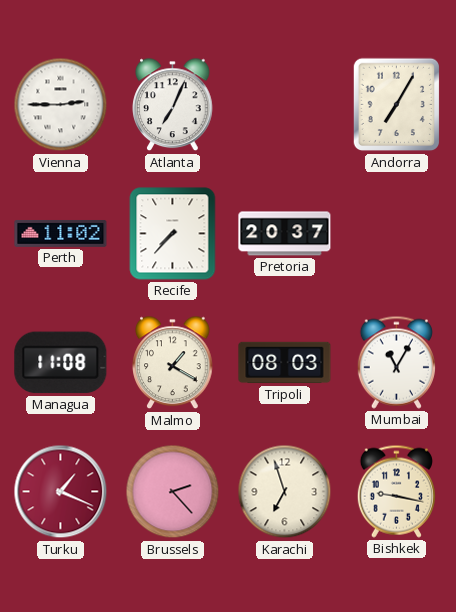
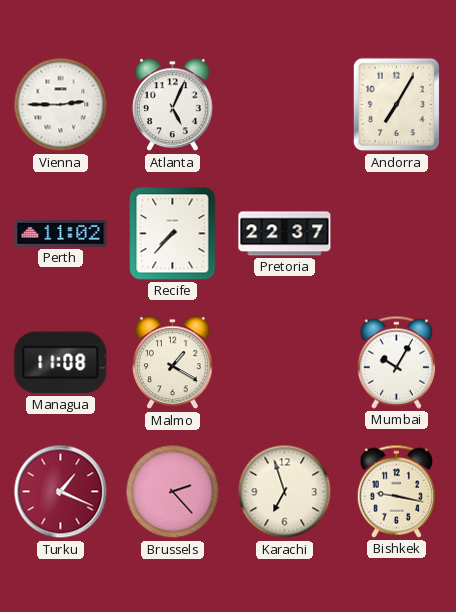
Atlanta: 7:04 -> 5:04 (173, 105)
Pretoria: 20:37 -> 22:37 (285, 234)
Tripoli: 08:03 -> none (285, 363)
Mumbai: 11:05 -> 10:05 (396, 362)
